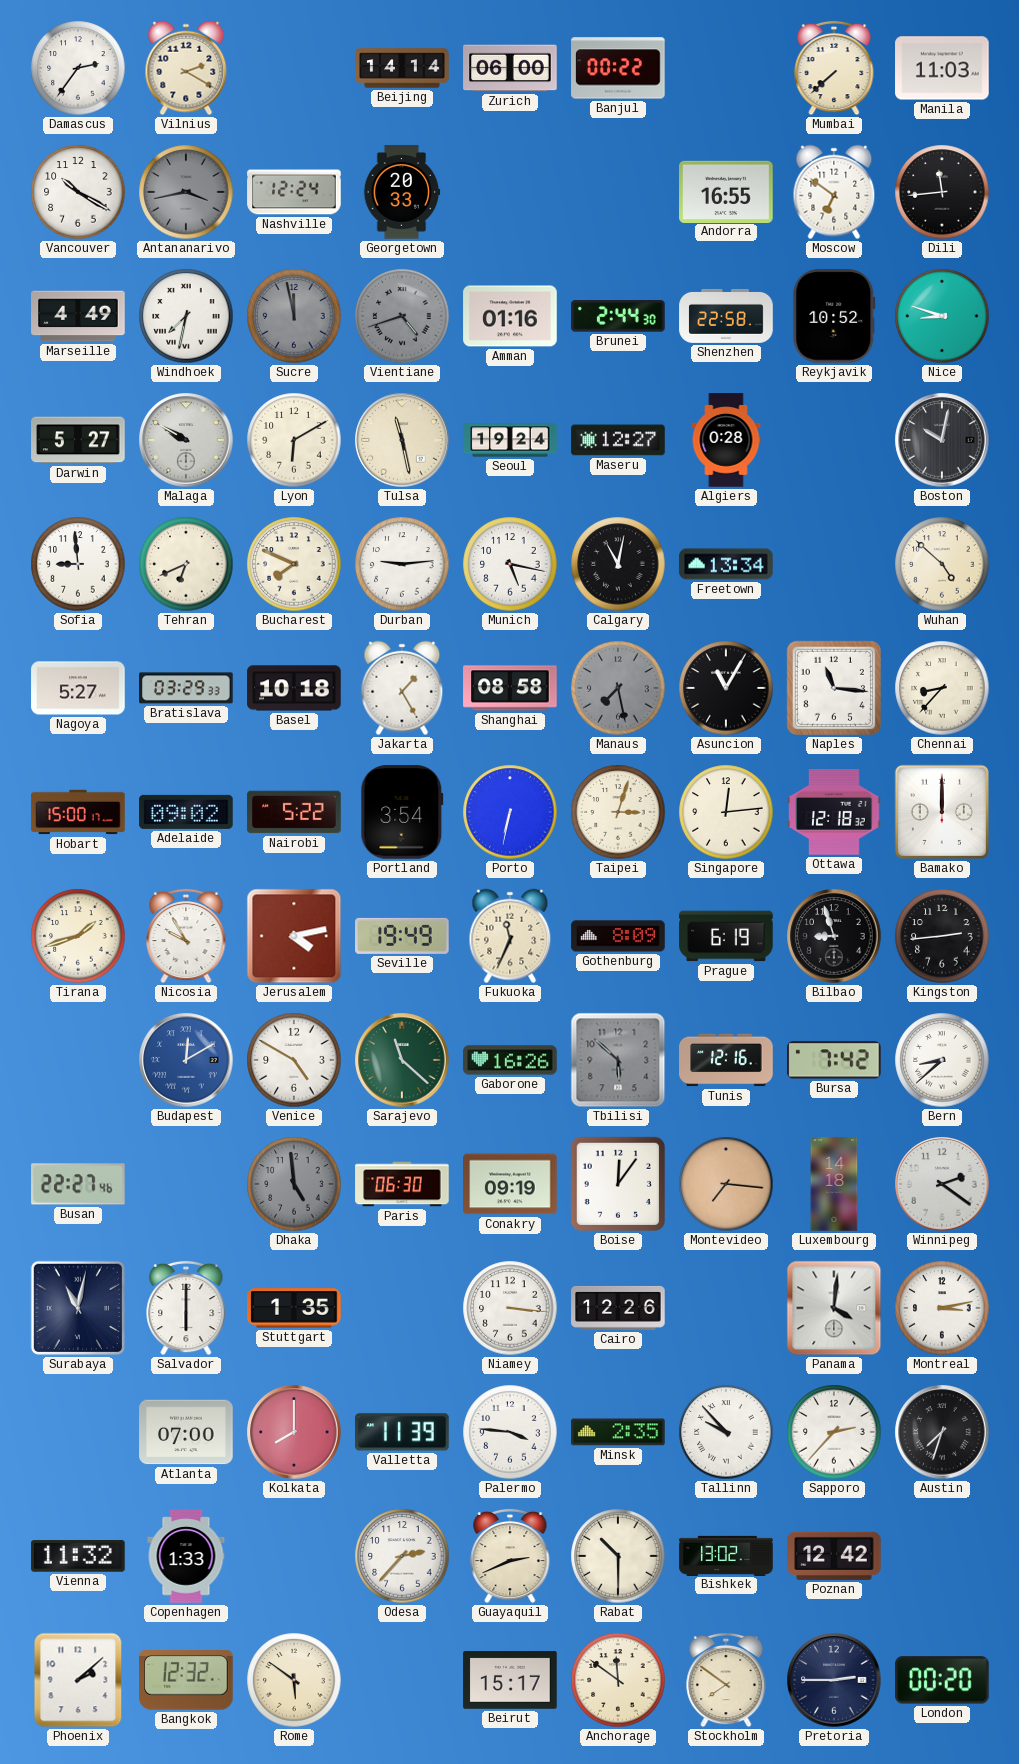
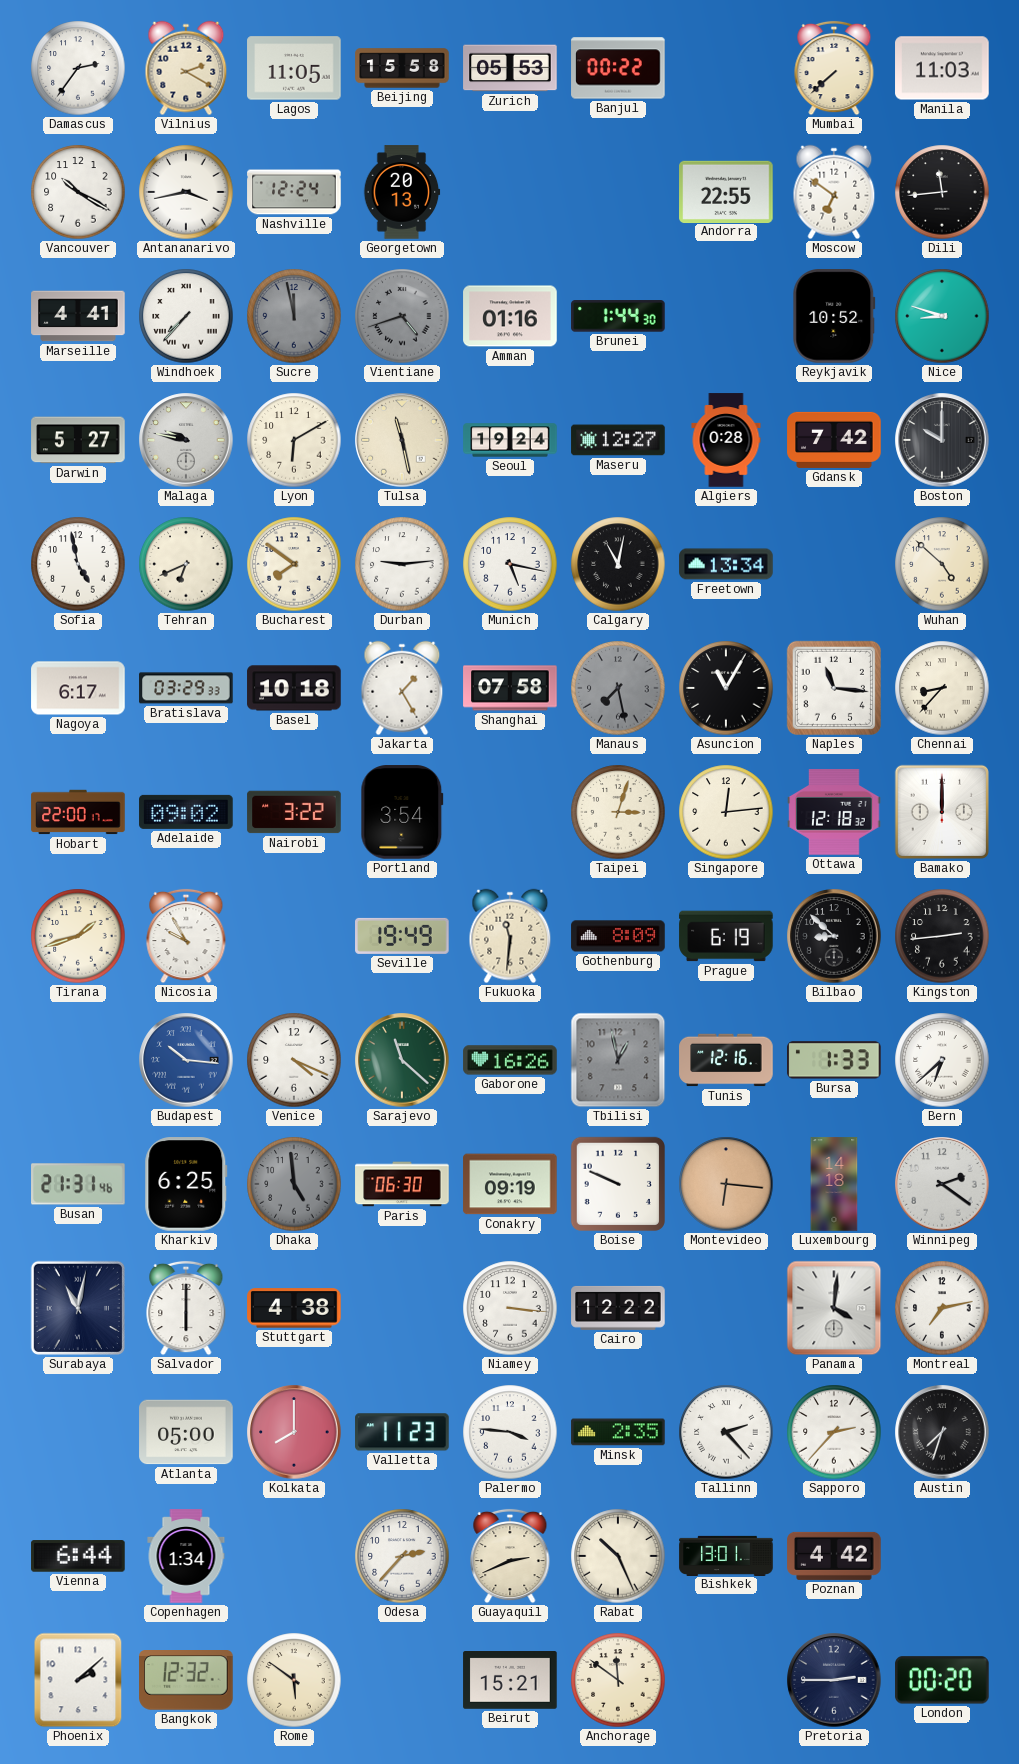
Lagos: none -> 11:05 (294, 68)
Beijing: 14:14 -> 15:58 (402, 68)
Zurich: 06:00 -> 05:53 (510, 68)
Antananarivo dial: grey -> white (186, 192)
Georgetown: 20:33 -> 20:13 (402, 192)
Andorra: 16:55 -> 22:55 (726, 191)
Marseille: 4:49 -> 4:41 (78, 316)
Windhoek: 7:32 -> 7:37 (186, 316)
Brunei: 2:44 -> 1:44 (618, 316)
Shenzhen: 22:58 -> none (726, 316)
Malaga: 9:50 -> 9:47 (186, 440)
Gdansk: none -> 7:42 (834, 440)
Boston: 10:02 -> 10:00 (942, 440)
Sofia: 8:59 -> 4:58 (78, 564)
Bucharest: 7:49 -> 7:51 (294, 564)
Nagoya: 5:27 -> 6:17 (78, 688)
Shanghai: 08:58 -> 07:58 (510, 688)
Hobart: 15:00 -> 22:00 (78, 812)
Nairobi: 5:22 -> 3:22 (294, 812)
Porto: 6:32 -> none (510, 812)
Jerusalem: 4:13 -> none (294, 936)
Fukuoka: 11:34 -> 11:31 (510, 936)
Bilbao: 8:57 -> 8:52 (834, 936)
Budapest: 12:10 -> 10:16 (186, 1060)
Venice: 4:50 -> 4:19 (294, 1060)
Tbilisi: 5:52 -> 12:58 (618, 1060)
Bursa: 7:42 -> 1:33 (835, 1060)
Bern: 8:38 -> 6:38 (942, 1060)
Busan: 22:27 -> 21:31 (78, 1184)
Kharkiv: none -> 6:25 (186, 1184)
Boise: 12:06 -> 9:49 (618, 1184)
Montevideo: 7:16 -> 6:16 (726, 1184)
Stuttgart: 1:35 -> 4:38 (294, 1308)
Cairo: 12:26 -> 12:22 (618, 1308)
Montreal: 3:13 -> 7:13 (942, 1308)
Atlanta: 07:00 -> 05:00 (186, 1432)
Valletta: 11:39 -> 11:23 (402, 1432)
Tallinn: 9:53 -> 2:23 (726, 1432)
Vienna: 11:32 -> 6:44 (78, 1556)
Copenhagen: 1:33 -> 1:34 (186, 1556)
Rabat: 10:30 -> 10:26 (618, 1556)
Bishkek: 13:02 -> 13:01 (726, 1555)
Poznan: 12:42 -> 4:42 (834, 1556)
Beirut: 15:17 -> 15:21 (510, 1681)
Stockholm: 7:51 -> none (726, 1680)
